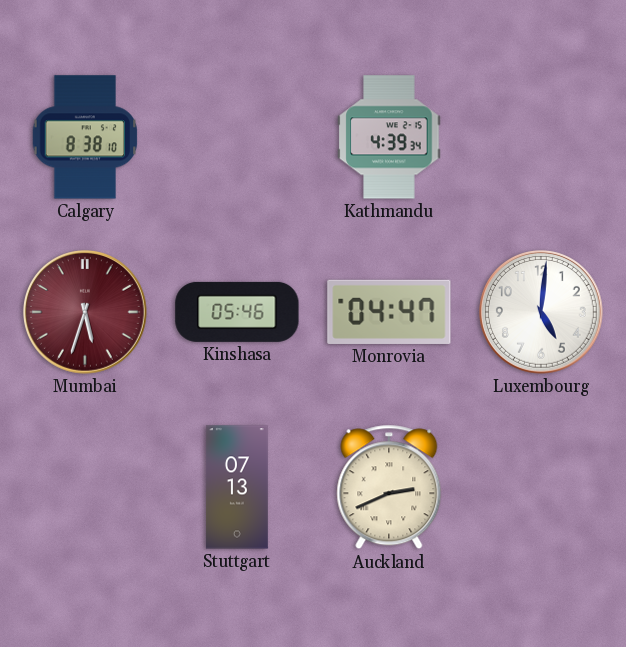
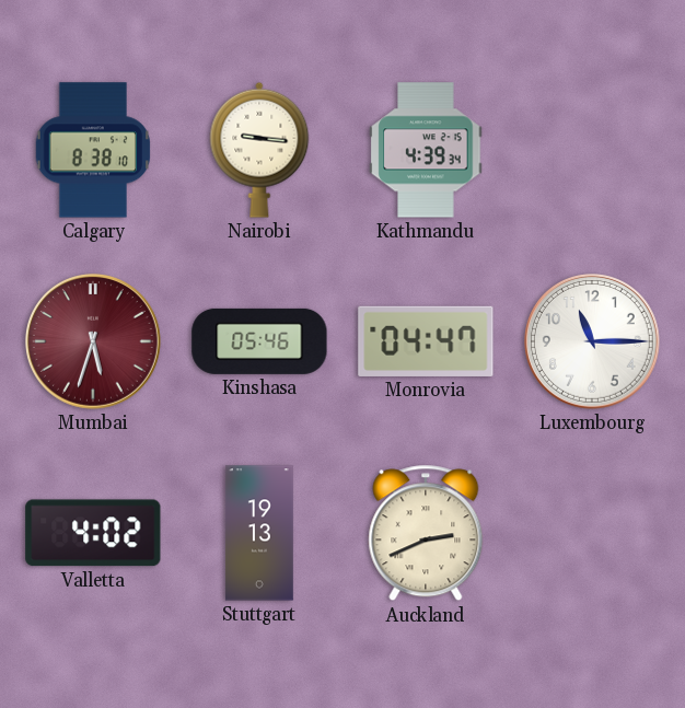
Nairobi: none -> 9:16 (259, 150)
Luxembourg: 5:01 -> 11:15 (592, 341)
Valletta: none -> 4:02 (93, 533)
Stuttgart: 07:13 -> 19:13 (259, 533)
